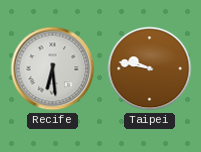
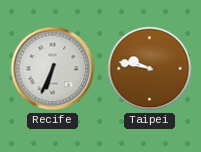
Recife: 6:29 -> 6:34 (53, 69)
